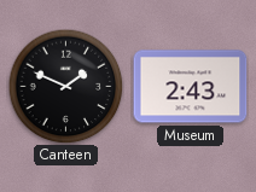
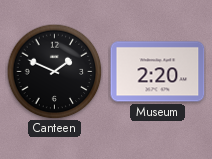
Museum: 2:43 -> 2:20 (158, 72)
